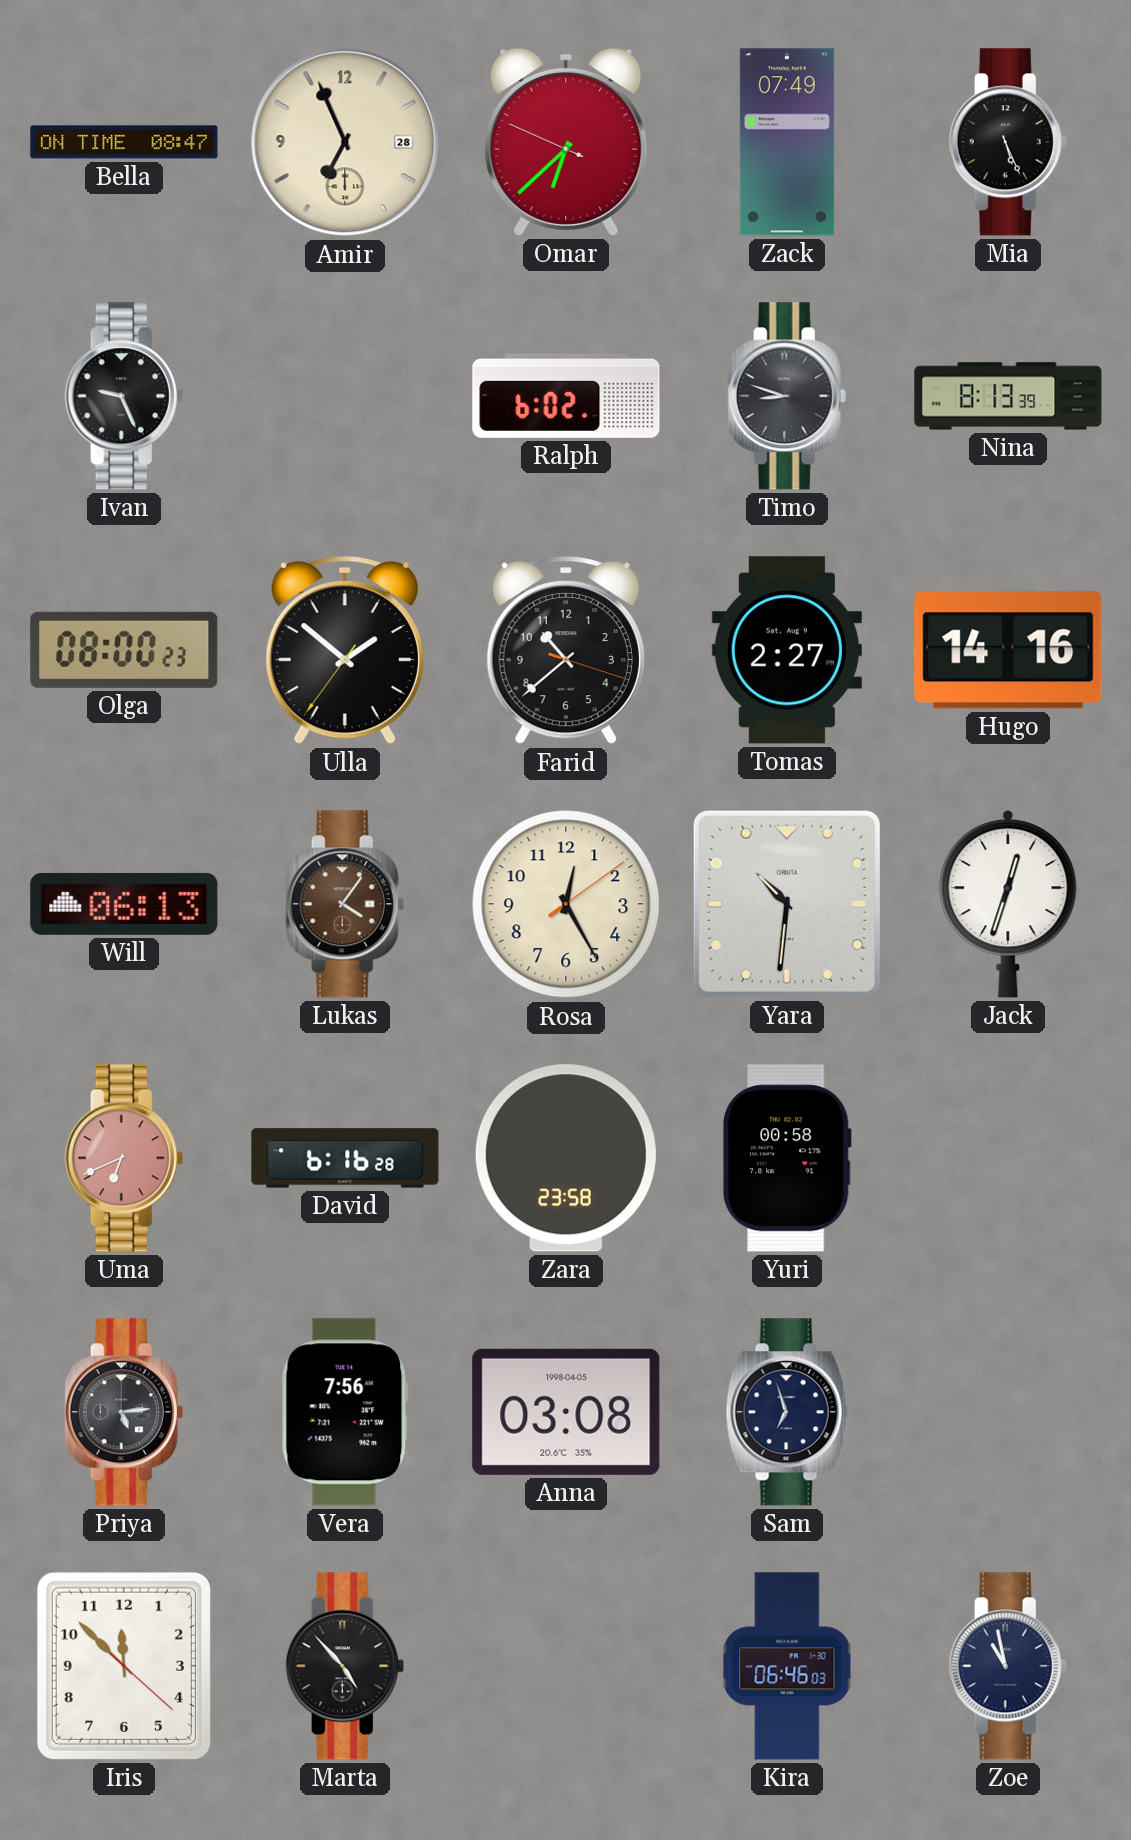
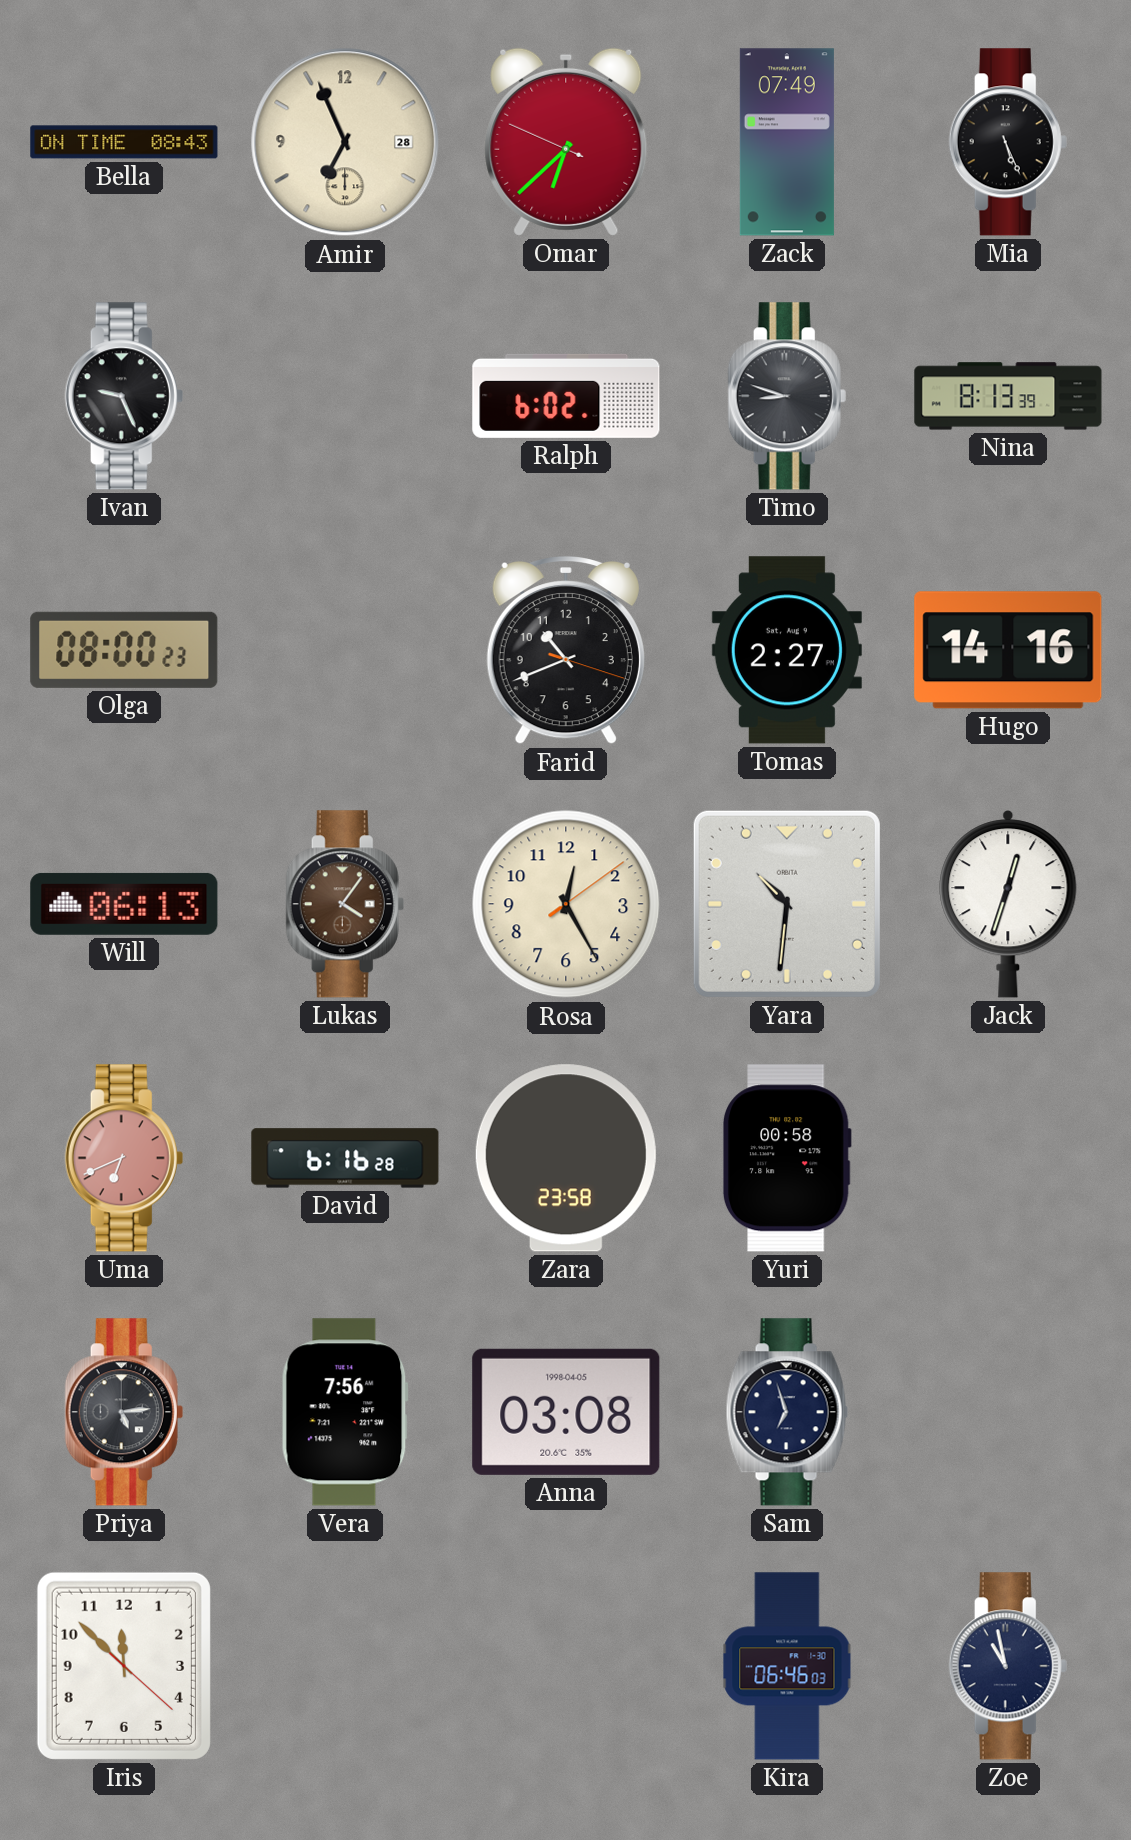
Bella: 08:47 -> 08:43 (124, 142)
Ulla: 1:51 -> none (345, 650)
Farid: 10:38 -> 10:41 (566, 650)
Marta: 4:53 -> none (345, 1666)
